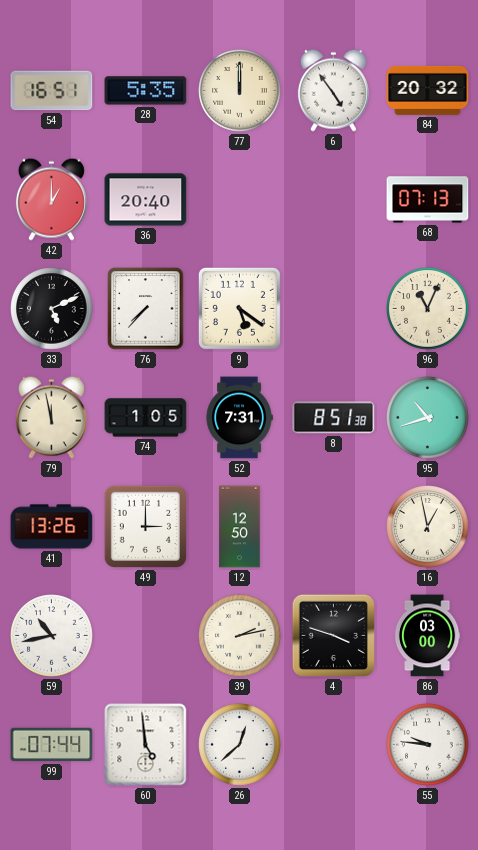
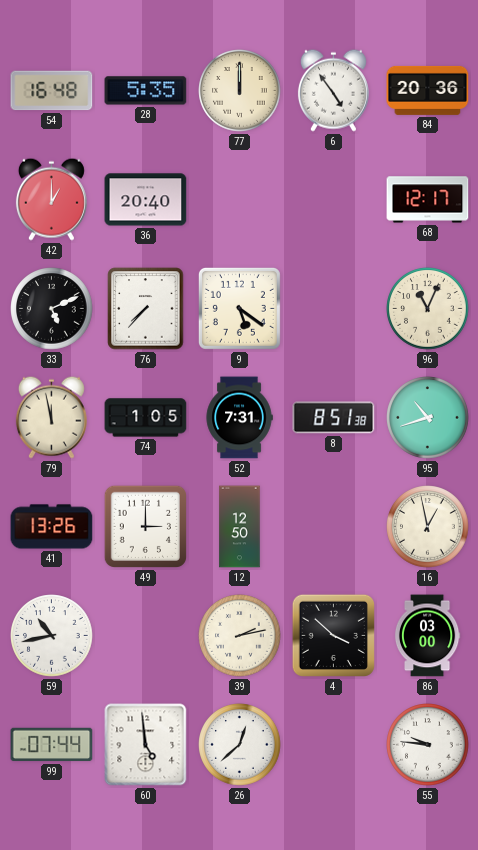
54: 16:51 -> 16:48 (52, 91)
84: 20:32 -> 20:36 (428, 90)
68: 07:13 -> 12:17 (428, 200)
4: 3:48 -> 3:52 (333, 635)
